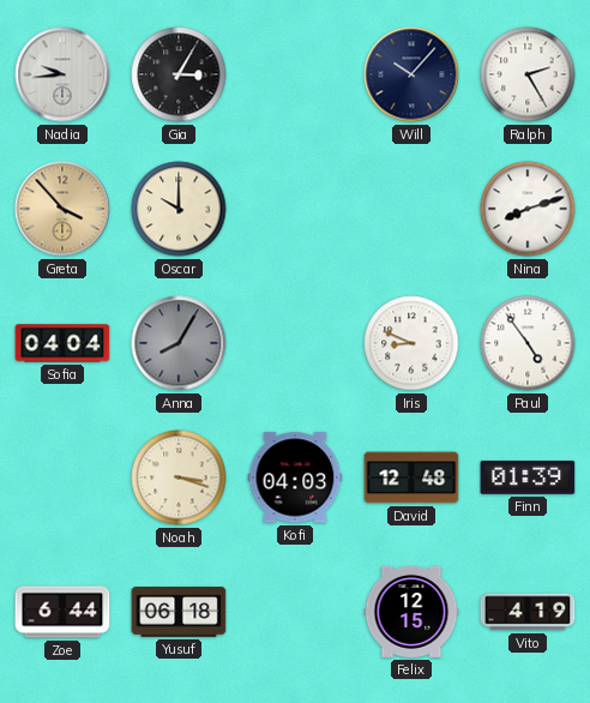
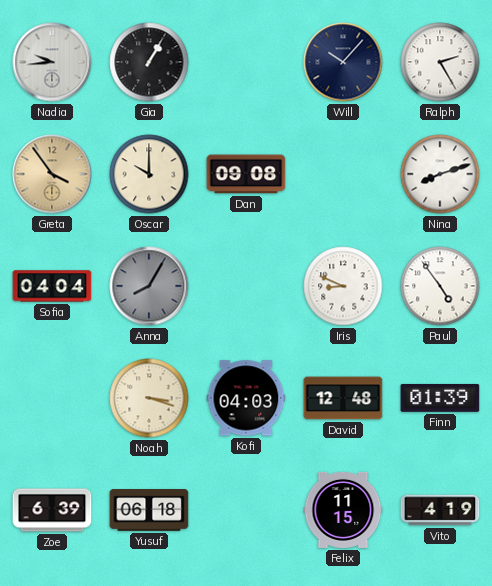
Gia: 3:05 -> 1:05 (149, 62)
Greta: 3:53 -> 3:54 (52, 174)
Dan: none -> 09:08 (246, 174)
Zoe: 6:44 -> 6:39 (52, 510)
Felix: 12:15 -> 11:15 (343, 510)
